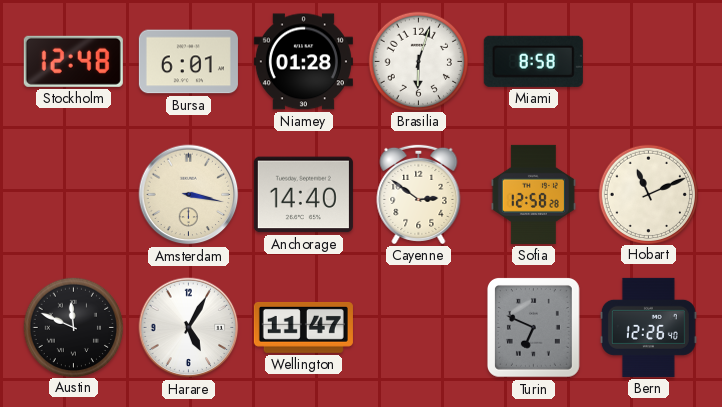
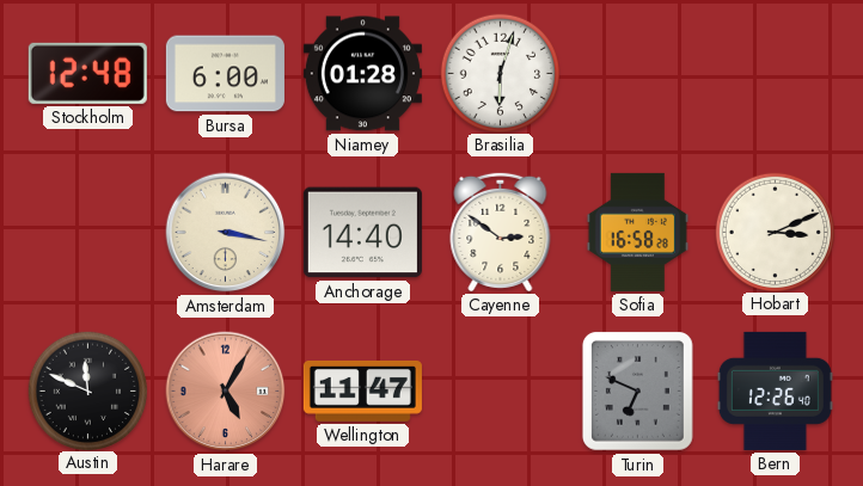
Bursa: 6:01 -> 6:00 (225, 74)
Miami: 8:58 -> none (533, 61)
Sofia: 12:58 -> 16:58 (637, 232)
Hobart: 11:11 -> 3:11 (775, 232)
Harare dial: white -> salmon (226, 392)
